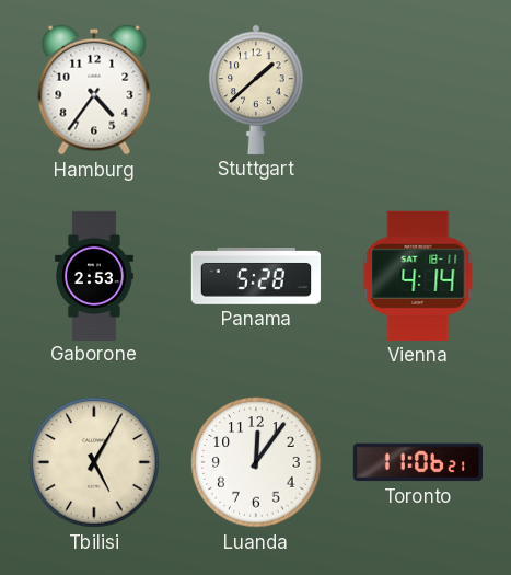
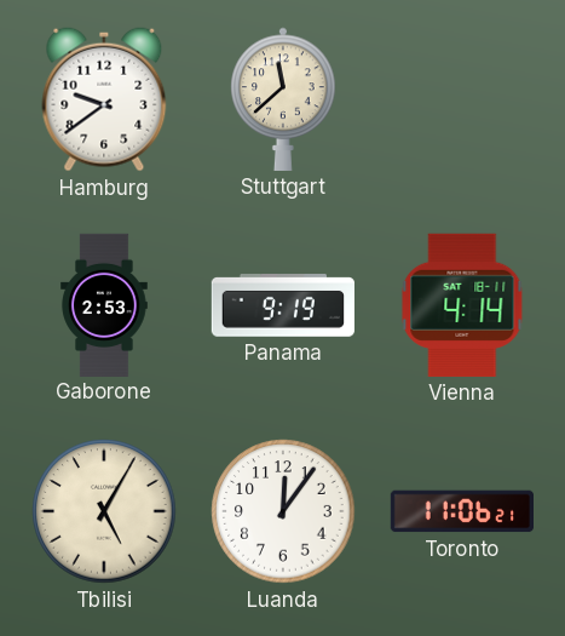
Hamburg: 4:36 -> 9:39 (104, 99)
Stuttgart: 1:38 -> 11:38 (283, 99)
Panama: 5:28 -> 9:19 (283, 306)
